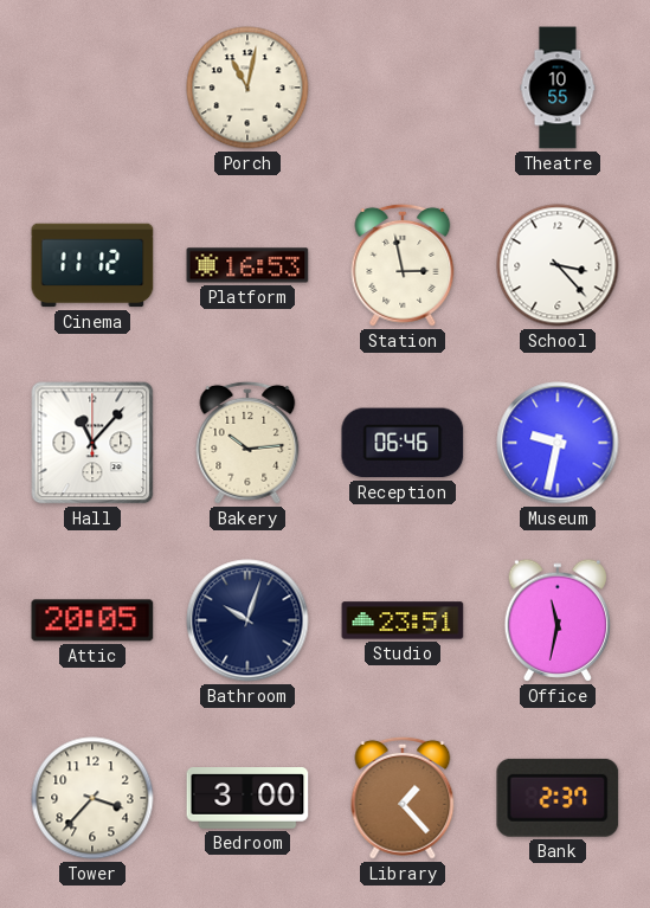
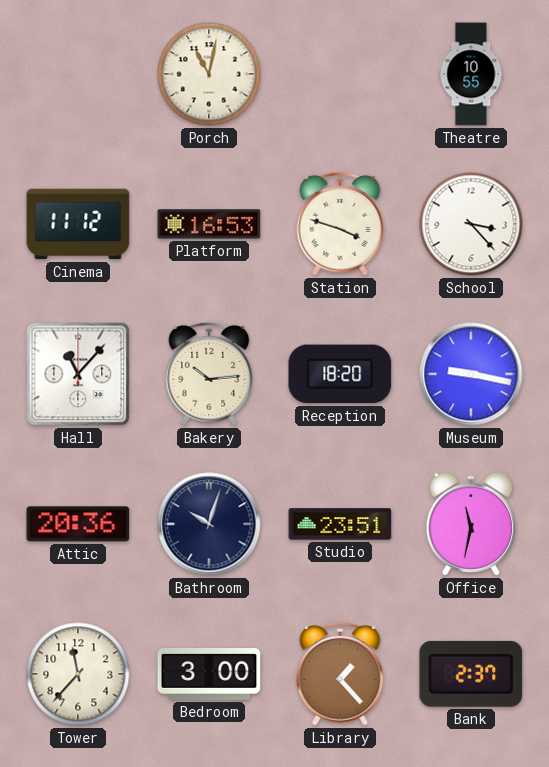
Station: 2:58 -> 3:48 (340, 224)
Reception: 06:46 -> 18:20 (340, 374)
Museum: 9:32 -> 9:17 (471, 374)
Attic: 20:05 -> 20:36 (78, 524)
Tower: 3:37 -> 11:37 (78, 674)
